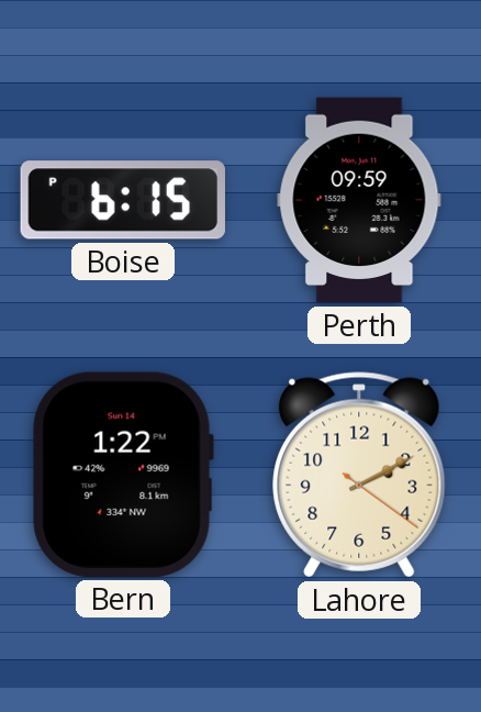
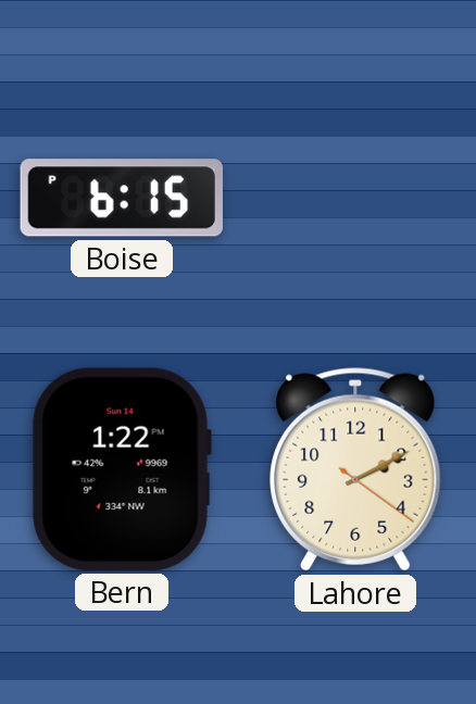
Perth: 09:59 -> none (359, 200)
